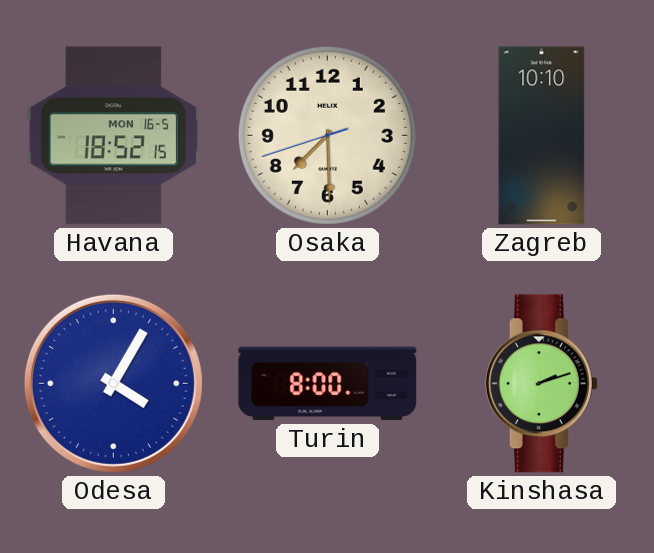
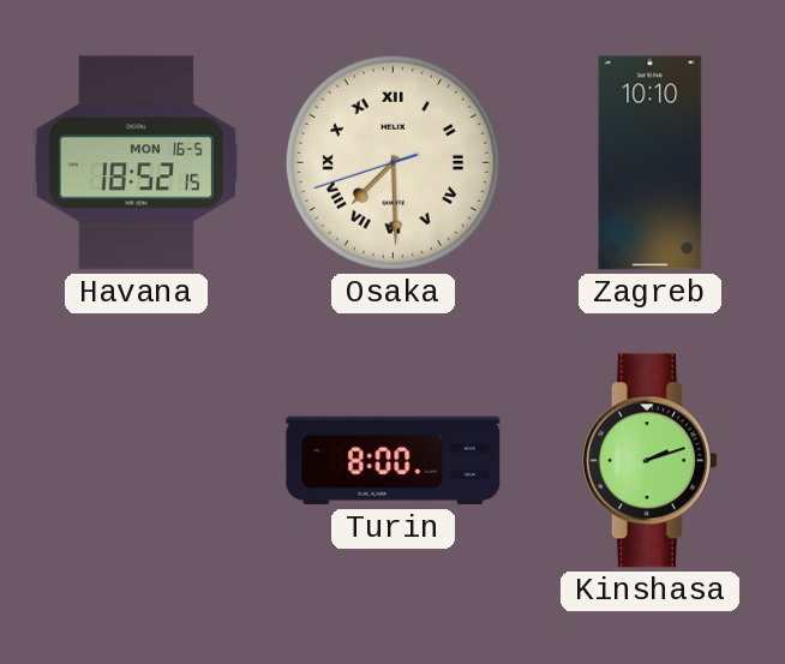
Osaka numerals: Arabic -> Roman (392, 162)
Odesa: 4:05 -> none (113, 383)
